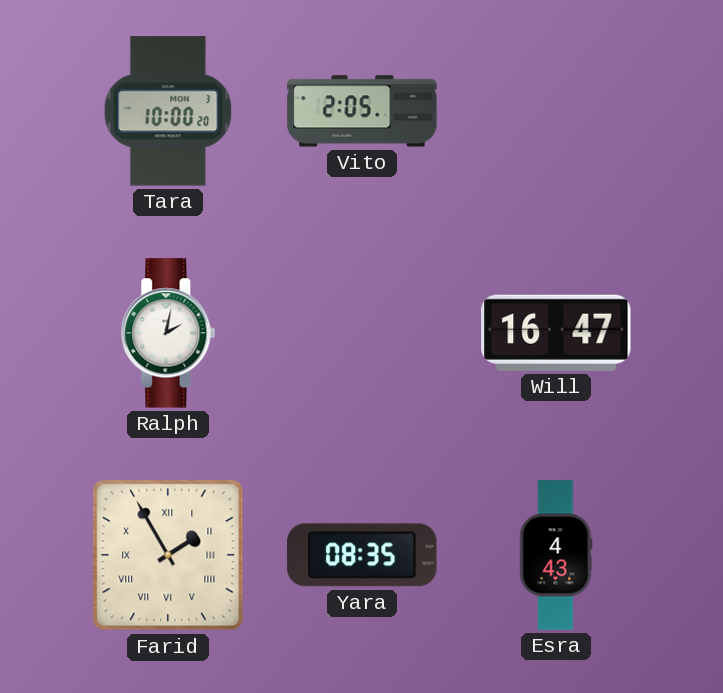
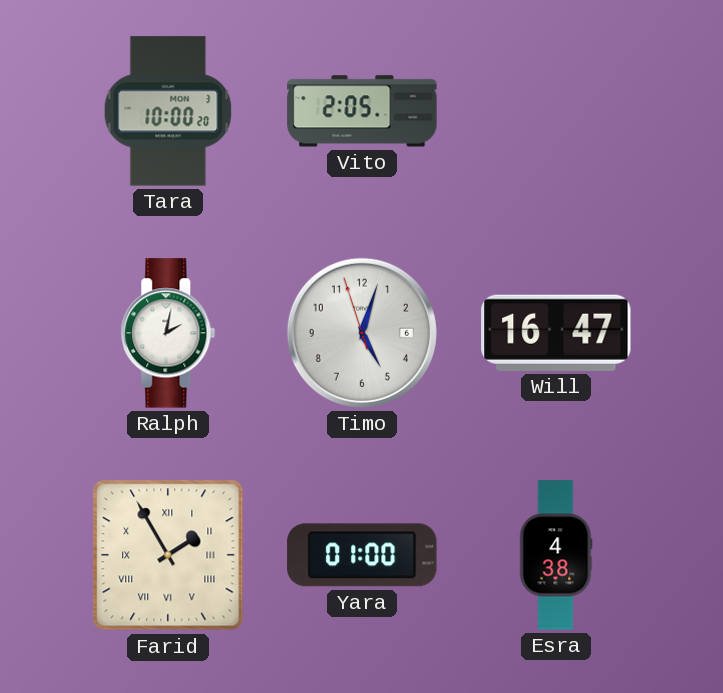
Timo: none -> 5:02 (362, 333)
Yara: 08:35 -> 01:00 (362, 555)
Esra: 4:43 -> 4:38 (556, 555)
